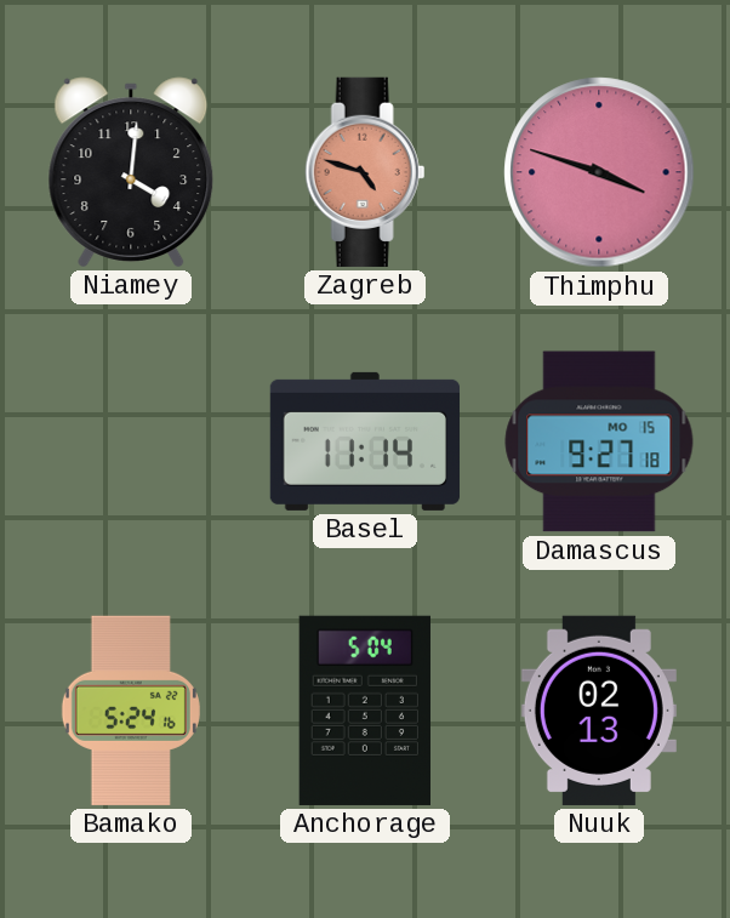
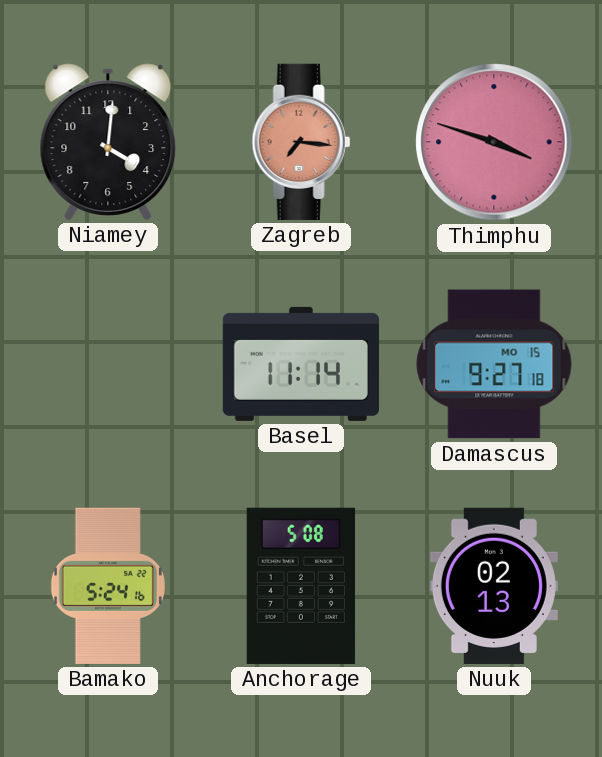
Zagreb: 4:48 -> 7:16 (301, 142)
Anchorage: 5:04 -> 5:08 (300, 586)
